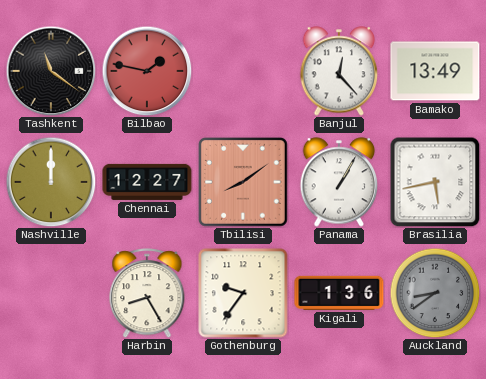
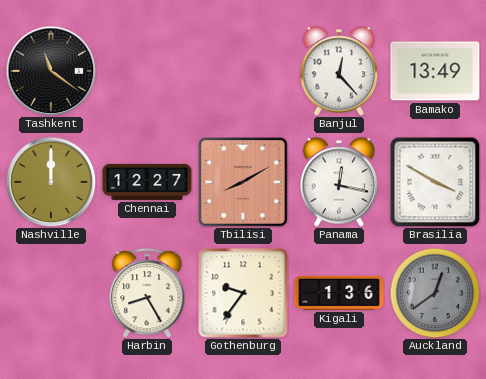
Bilbao: 1:47 -> none (147, 71)
Tbilisi: 8:09 -> 8:10 (243, 182)
Panama: 1:05 -> 12:17 (339, 182)
Brasilia: 5:43 -> 3:50 (435, 182)
Auckland: 8:39 -> 12:39 (435, 293)
